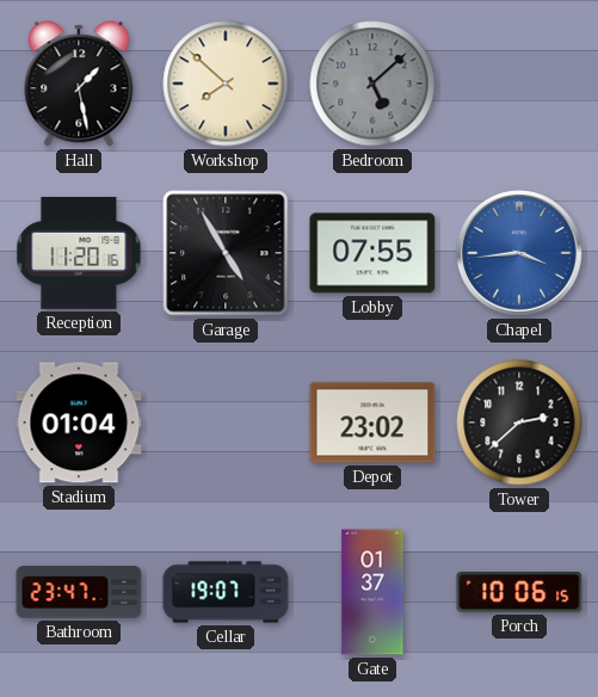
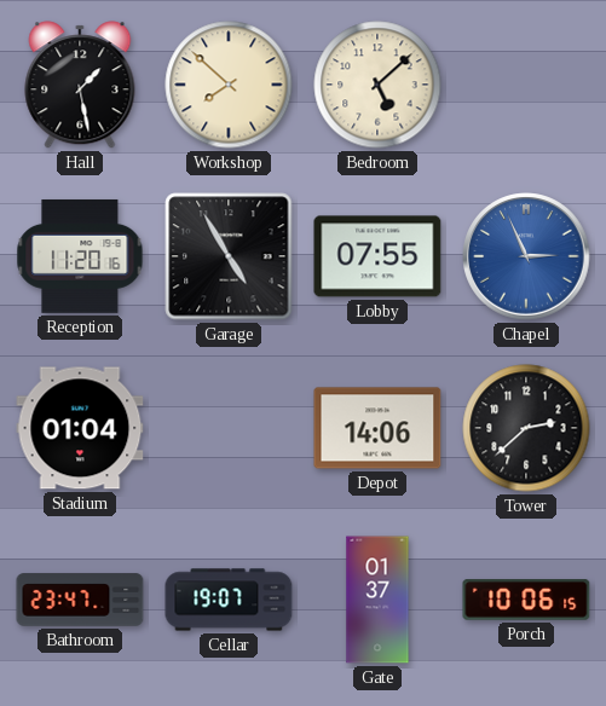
Bedroom dial: grey -> cream (377, 85)
Chapel: 3:44 -> 2:56 (526, 256)
Depot: 23:02 -> 14:06 (377, 428)
